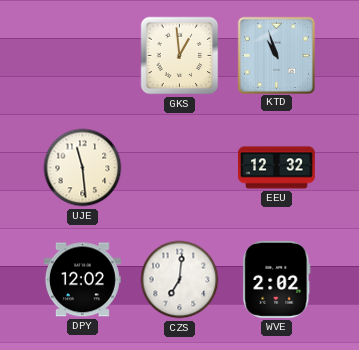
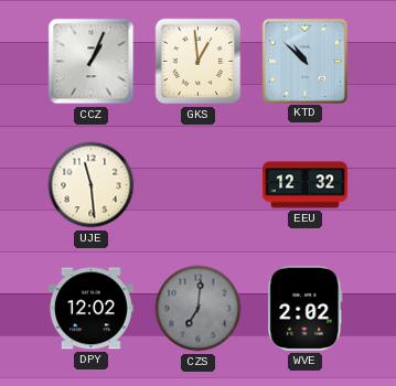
CCZ: none -> 1:04 (92, 62)
KTD: 10:57 -> 10:52 (304, 61)
CZS dial: white -> grey (199, 309)
